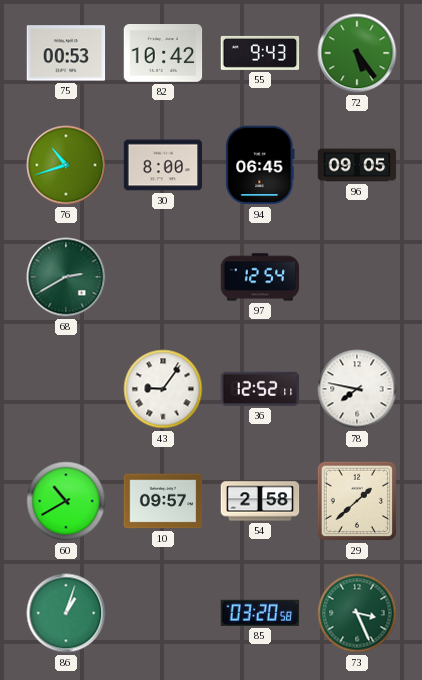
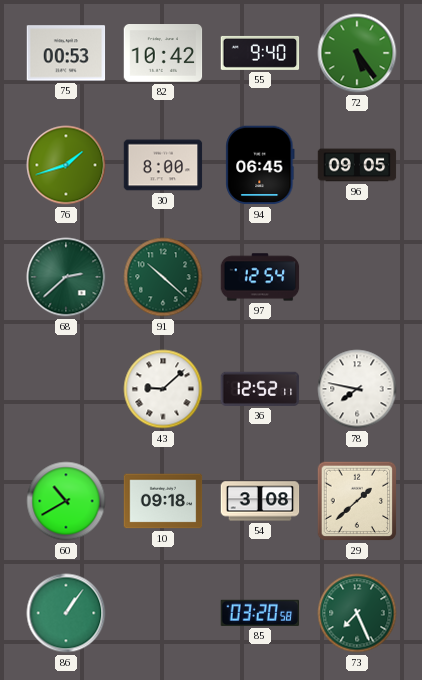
55: 9:43 -> 9:40 (260, 53)
76: 10:42 -> 1:42 (66, 165)
68: 2:40 -> 2:38 (66, 277)
91: none -> 10:22 (163, 277)
43: 9:06 -> 9:08 (163, 389)
10: 09:57 -> 09:18 (163, 501)
54: 2:58 -> 3:08 (260, 501)
86: 1:03 -> 1:06 (66, 613)
73: 3:26 -> 7:26 (357, 613)
